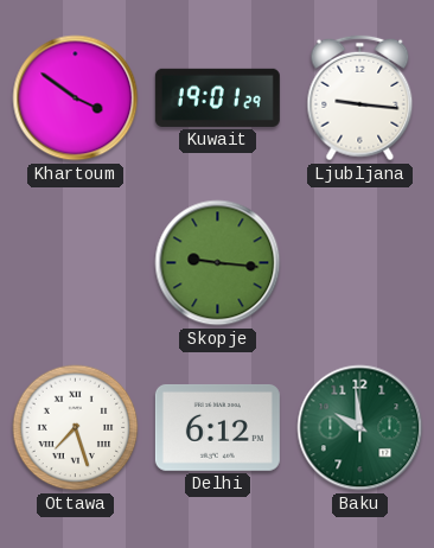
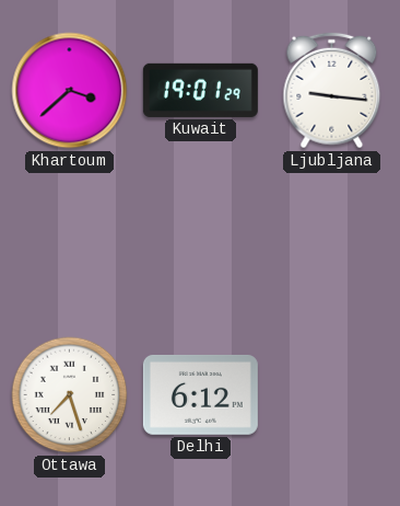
Khartoum: 3:51 -> 3:38 (70, 91)
Skopje: 9:16 -> none (218, 263)
Baku: 9:59 -> none (360, 428)
